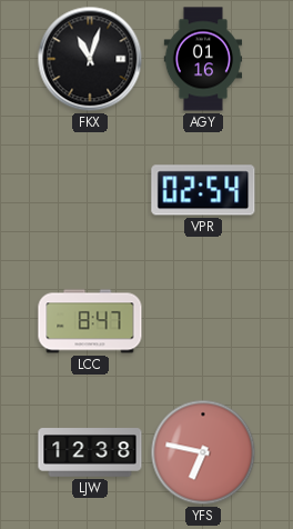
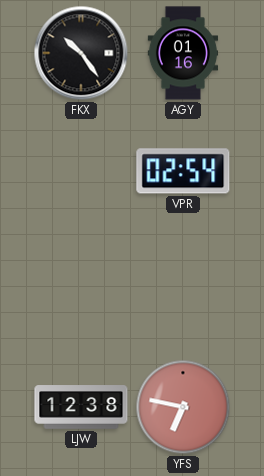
FKX: 11:03 -> 10:24 (81, 53)
LCC: 8:47 -> none (90, 321)
